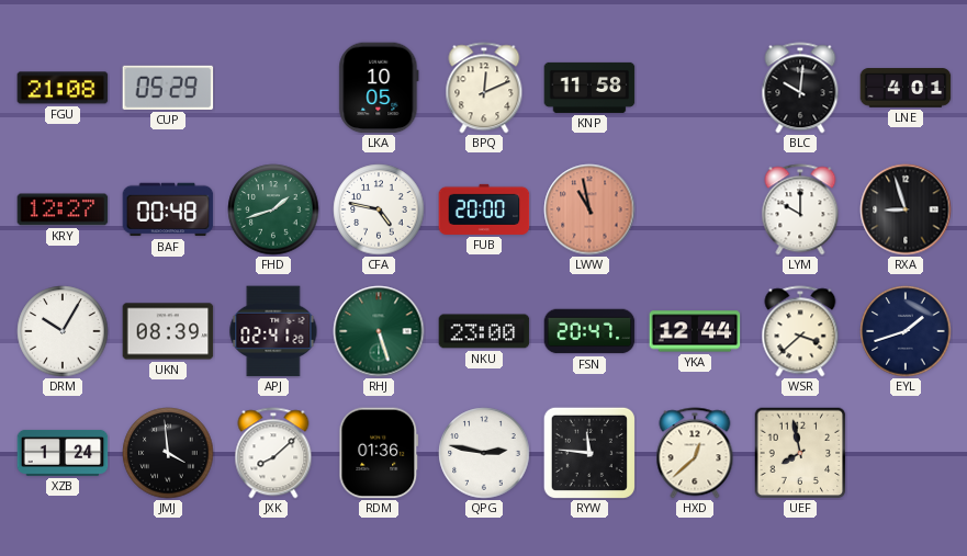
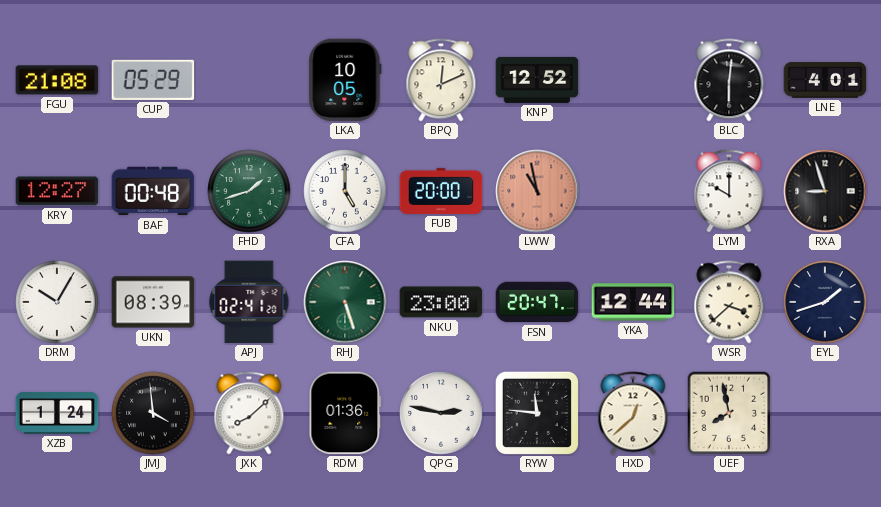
KNP: 11:58 -> 12:52 (537, 80)
BLC: 10:01 -> 6:01 (729, 80)
CFA: 4:47 -> 5:00 (345, 191)
